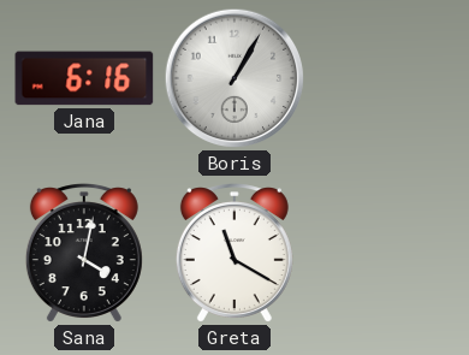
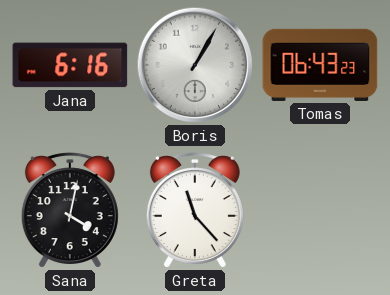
Tomas: none -> 06:43 (320, 65)
Greta: 11:20 -> 11:23 (195, 210)
